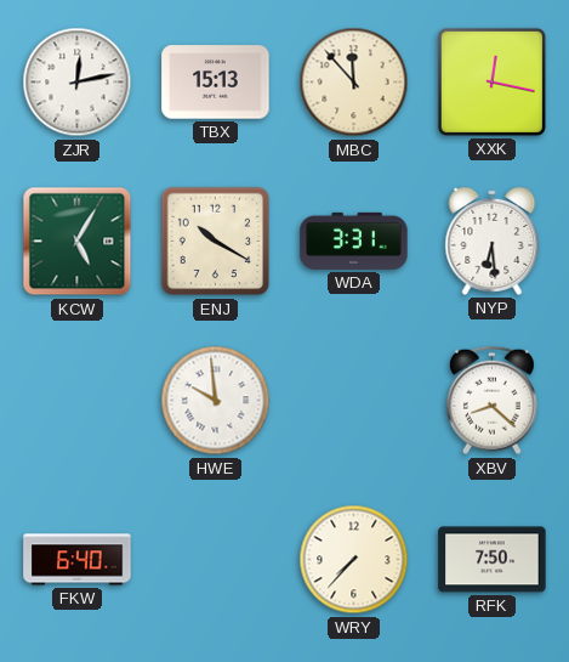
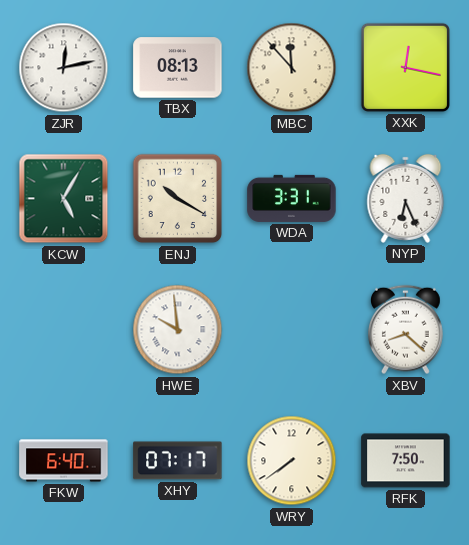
TBX: 15:13 -> 08:13 (178, 68)
NYP: 6:29 -> 6:26 (406, 198)
XHY: none -> 07:17 (178, 461)
WRY: 7:37 -> 7:39 (292, 461)
